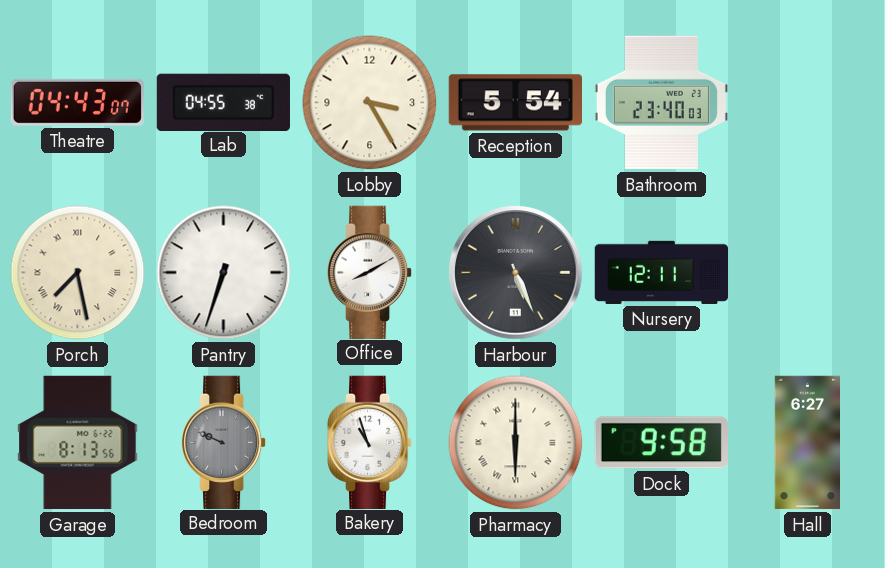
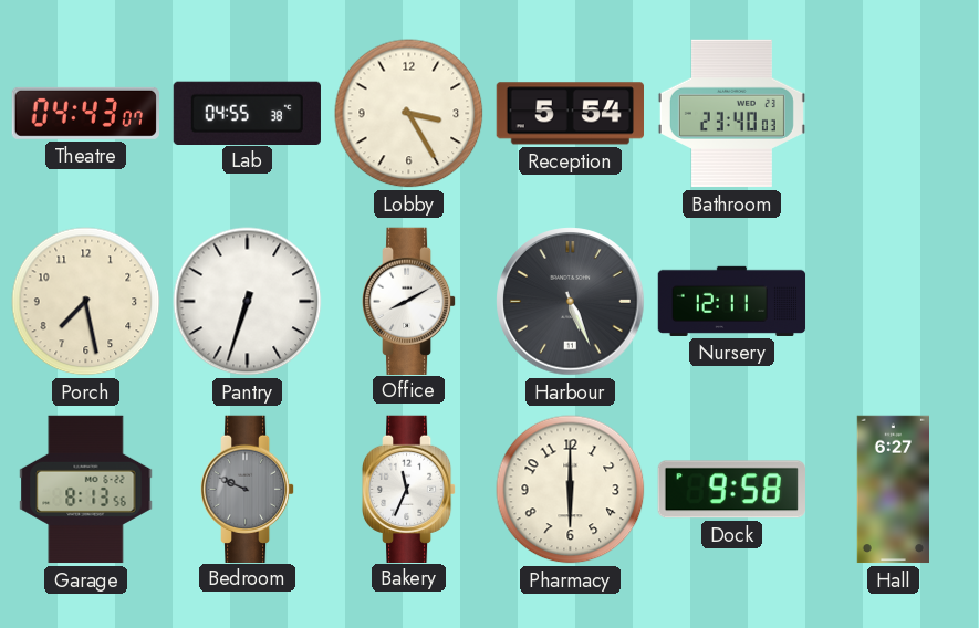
Porch numerals: Roman -> Arabic (86, 302)
Bakery: 10:57 -> 11:34 (409, 489)
Pharmacy numerals: Roman -> Arabic (571, 490)
